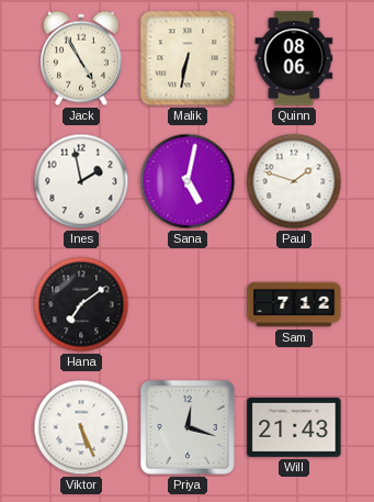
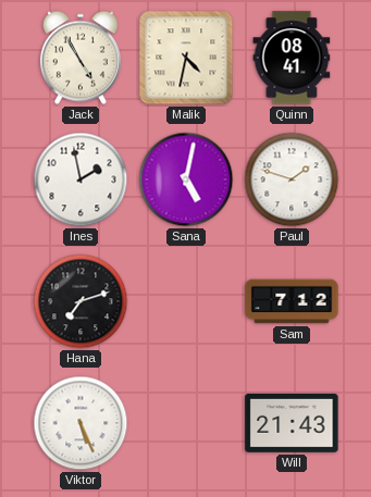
Malik: 6:32 -> 4:32 (186, 58)
Quinn: 08:06 -> 08:41 (292, 58)
Hana: 7:09 -> 7:12 (81, 301)
Priya: 12:18 -> none (188, 427)
